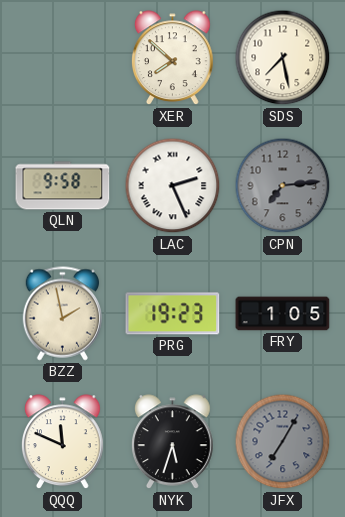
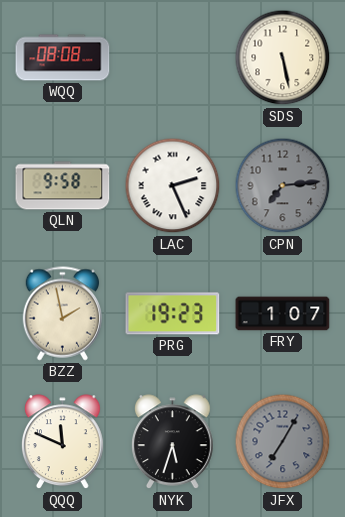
WQQ: none -> 08:08 (63, 58)
XER: 7:52 -> none (173, 58)
SDS: 7:28 -> 5:28 (283, 58)
FRY: 1:05 -> 1:07 (283, 314)
